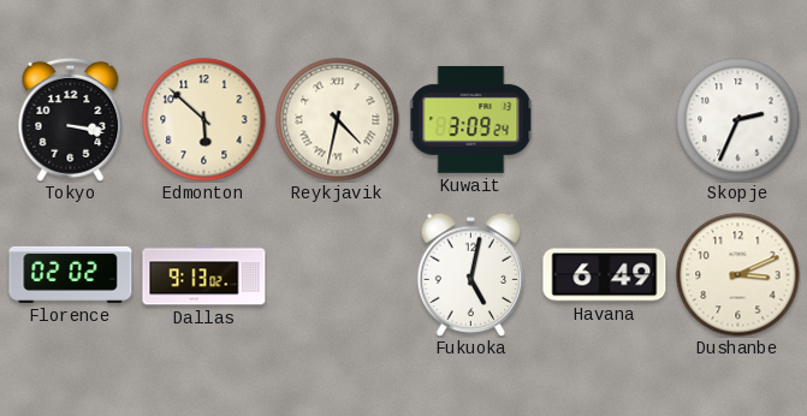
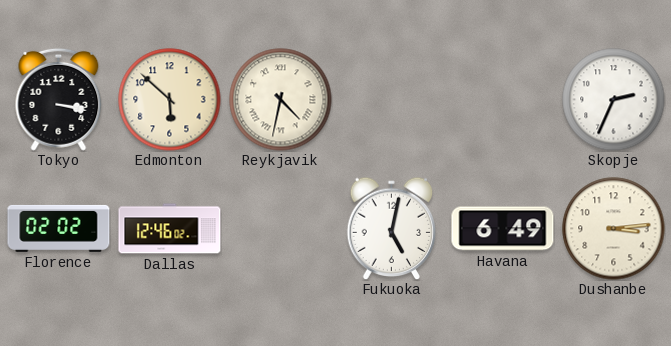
Kuwait: 3:09 -> none (471, 119)
Dallas: 9:13 -> 12:46 (170, 229)
Dushanbe: 3:11 -> 3:14 (614, 229)
